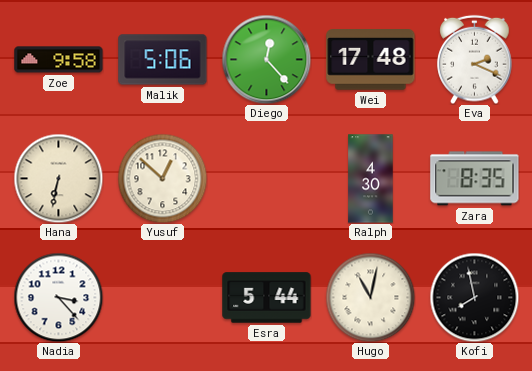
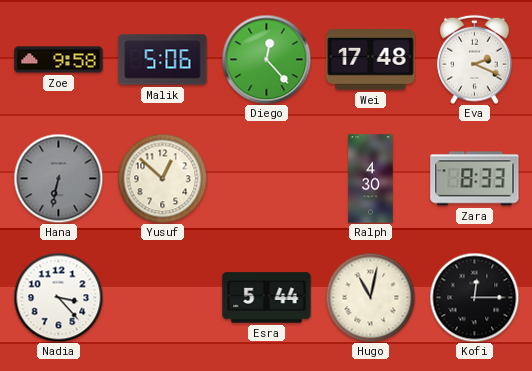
Hana dial: cream -> grey (58, 178)
Zara: 8:35 -> 8:33 (475, 179)
Kofi: 7:58 -> 12:15 (474, 297)
